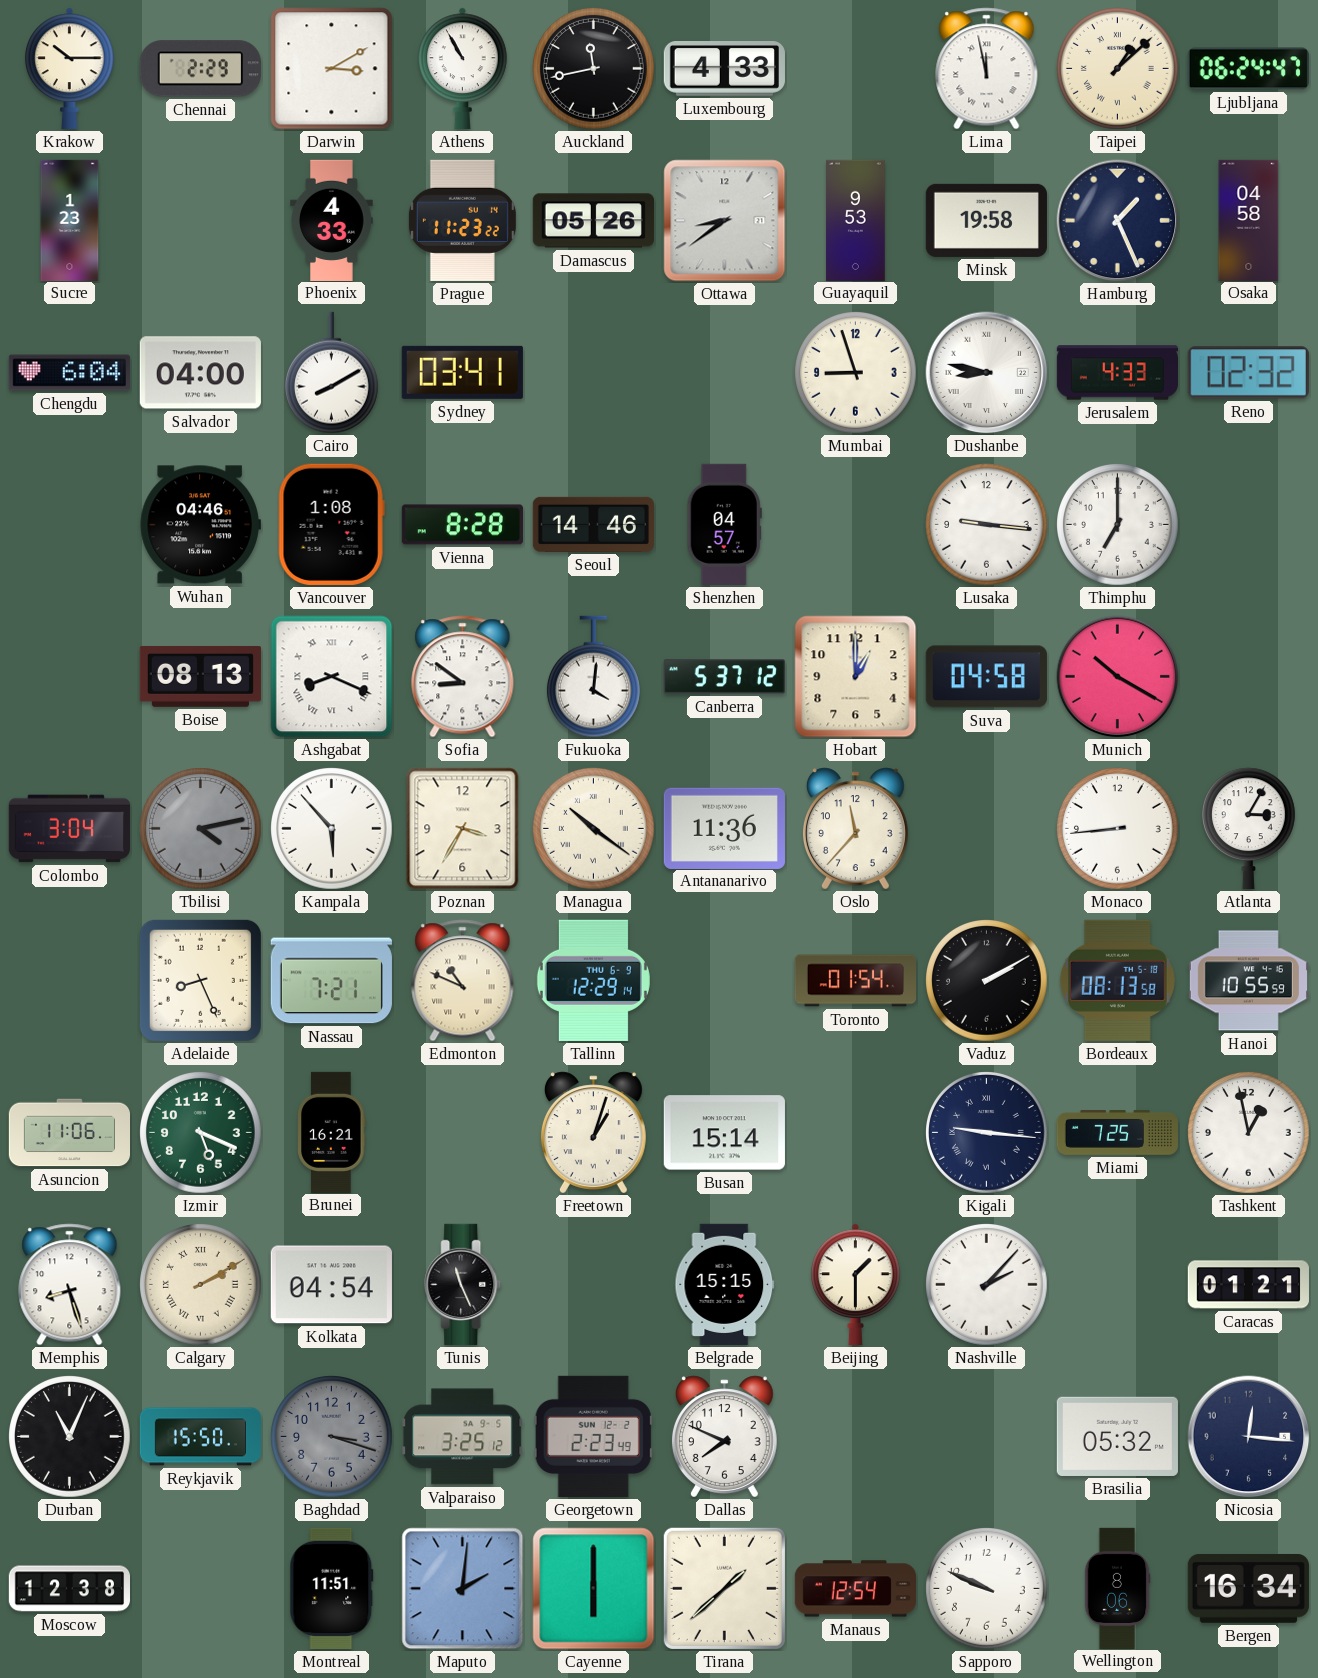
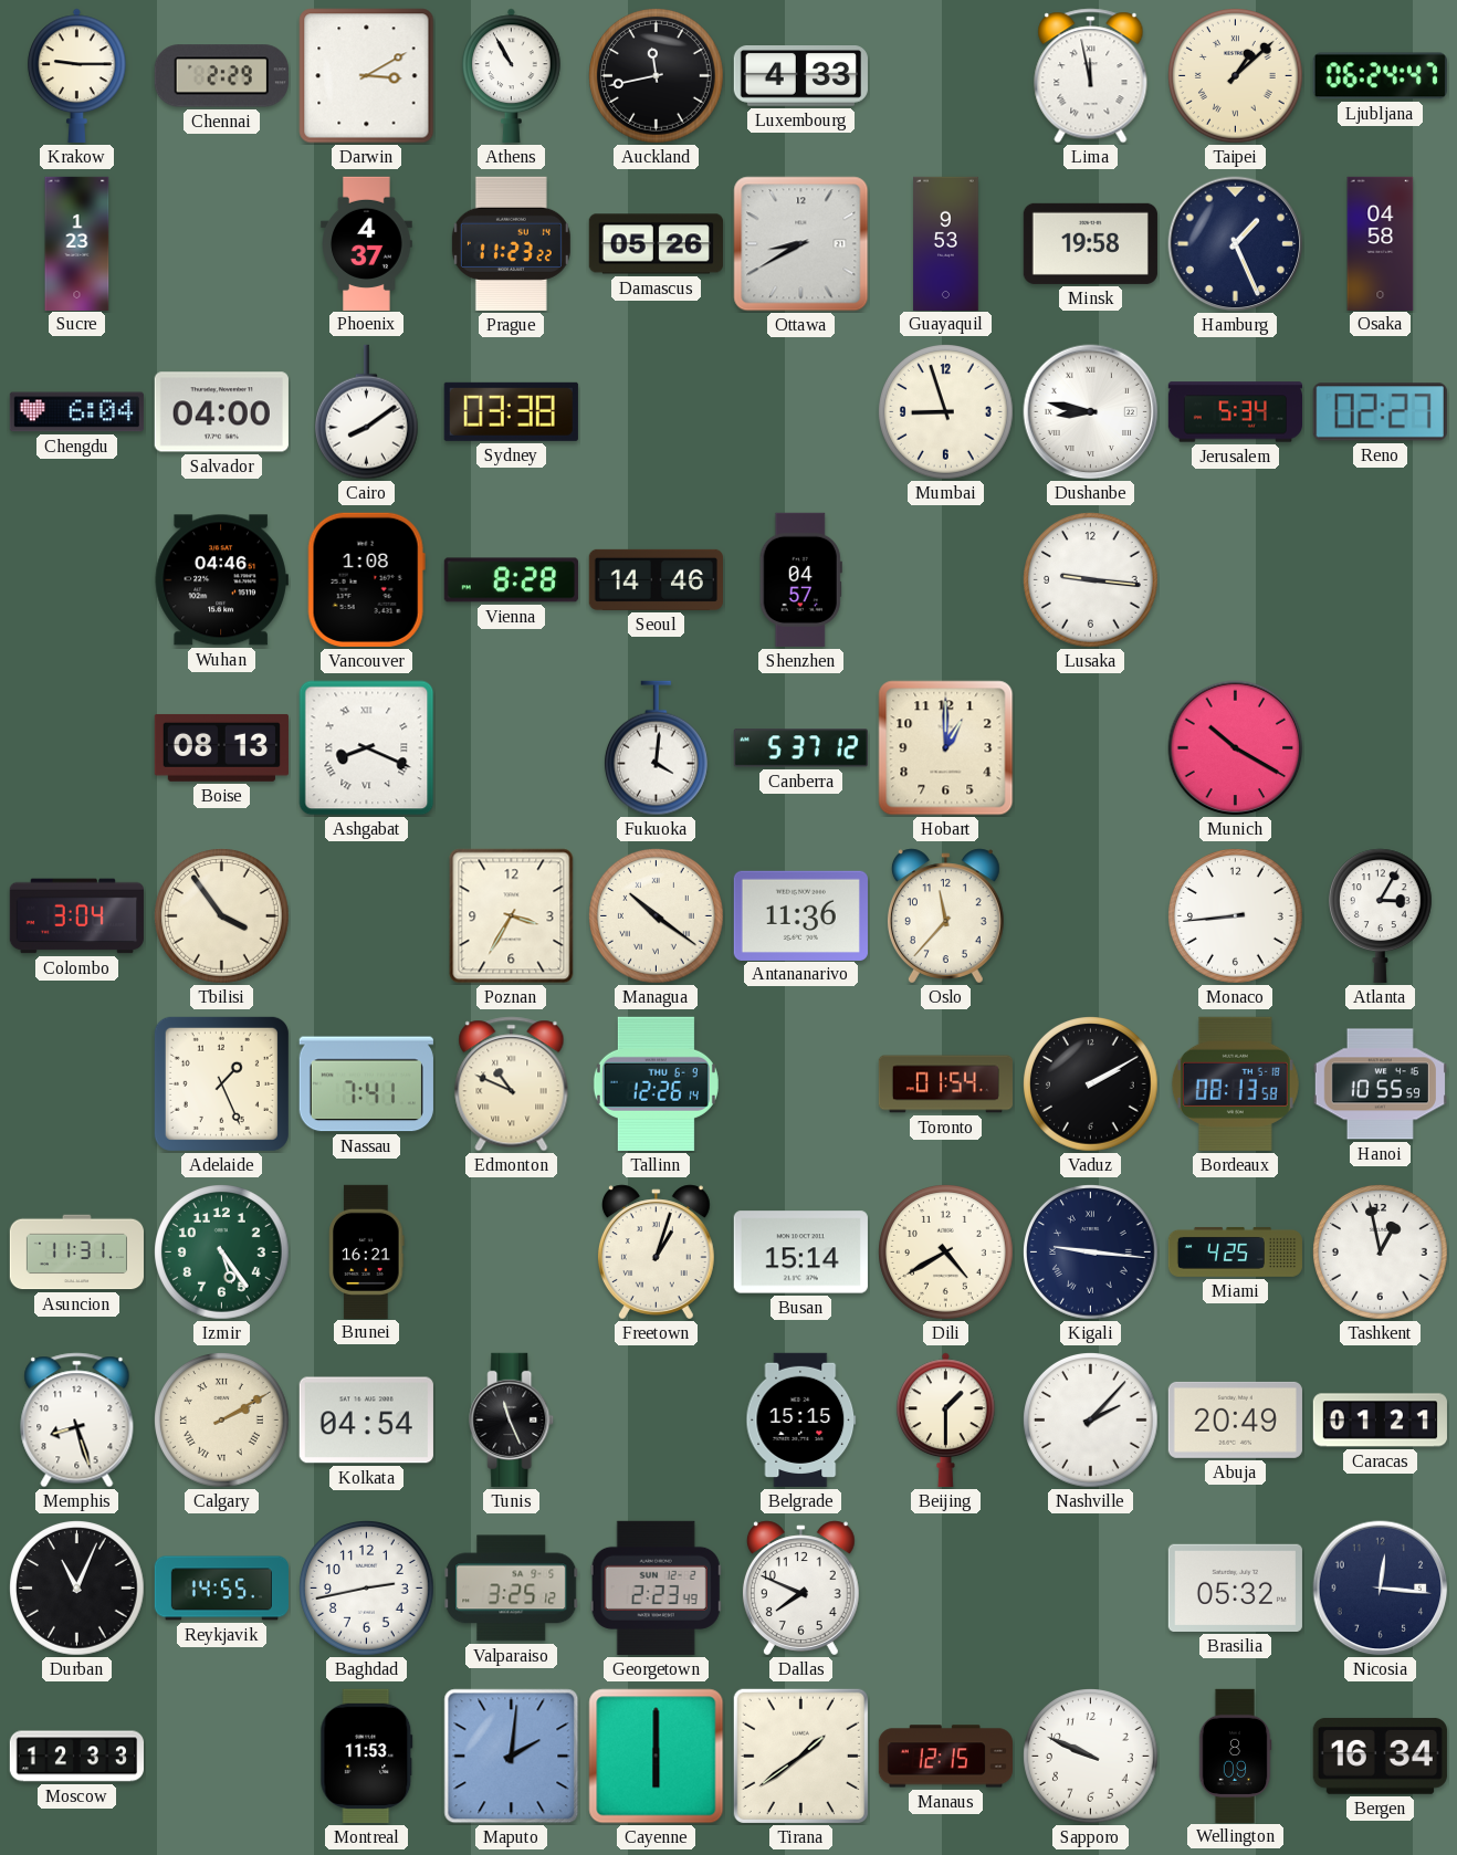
Krakow: 10:15 -> 9:15 (77, 75)
Phoenix: 4:33 -> 4:37 (367, 243)
Ottawa: 8:39 -> 8:40 (801, 244)
Cairo: 8:10 -> 8:09 (366, 412)
Sydney: 03:41 -> 03:38 (511, 411)
Jerusalem: 4:33 -> 5:34 (1235, 412)
Reno: 02:32 -> 02:27 (1380, 412)
Thimphu: 7:00 -> none (1118, 525)
Sofia: 8:51 -> none (463, 677)
Suva: 04:58 -> none (986, 677)
Tbilisi: 4:13 -> 3:54 (222, 916)
Tbilisi dial: grey -> cream (222, 916)
Kampala: 5:53 -> none (332, 829)
Adelaide: 8:26 -> 1:26 (221, 1083)
Nassau: 7:21 -> 7:41 (366, 1084)
Tallinn: 12:29 -> 12:26 (656, 1083)
Asuncion: 11:06 -> 11:31 (76, 1253)
Izmir: 5:19 -> 5:24 (222, 1253)
Dili: none -> 4:40 (946, 1253)
Miami: 7:25 -> 4:25 (1235, 1251)
Abuja: none -> 20:49 (1235, 1419)
Reykjavik: 15:50 -> 14:55 (221, 1589)
Baghdad: 3:18 -> 2:43 (367, 1589)
Baghdad dial: grey -> white (367, 1589)
Moscow: 12:38 -> 12:33 (76, 1757)
Montreal: 11:51 -> 11:53 (367, 1756)
Tirana: 1:38 -> 1:39 (800, 1756)
Manaus: 12:54 -> 12:15 (945, 1757)
Wellington: 8:06 -> 8:09 (1235, 1756)
